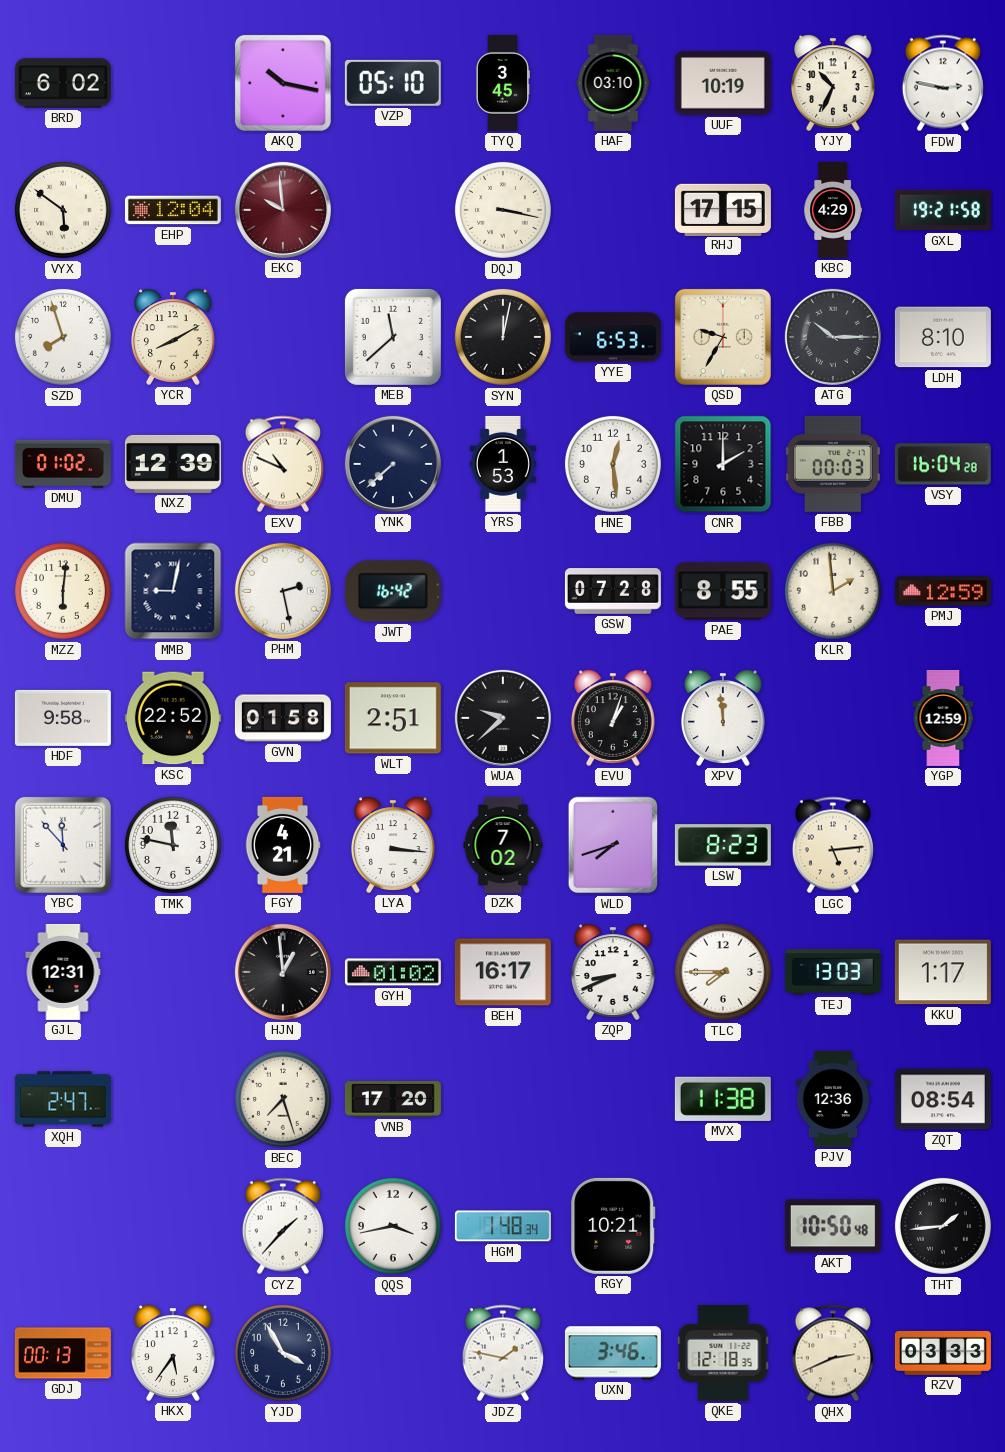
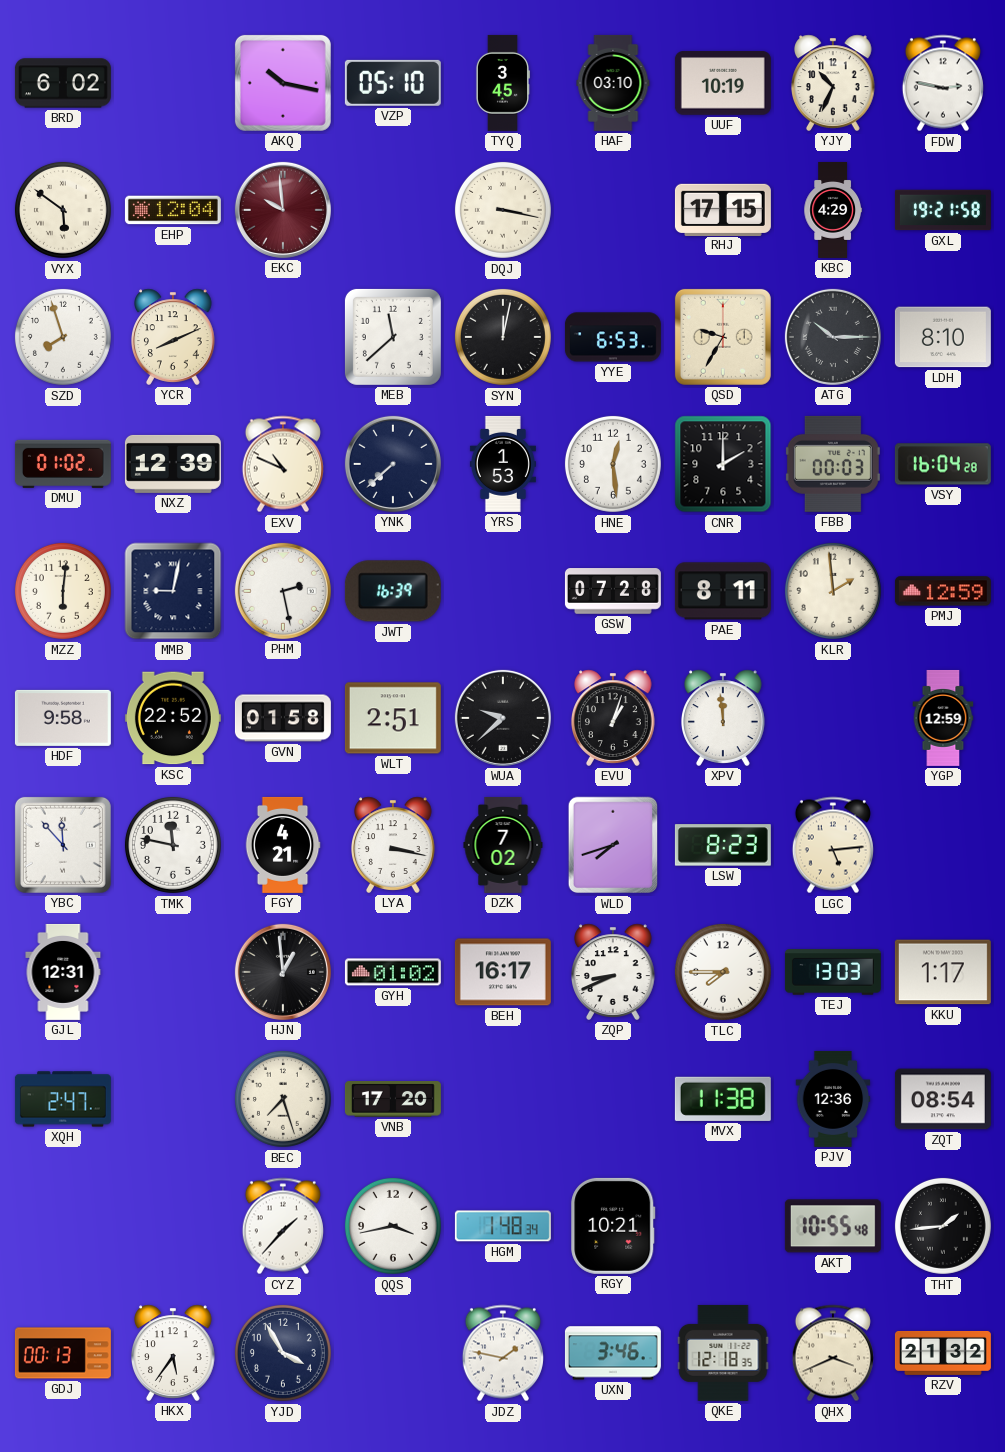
YCR: 8:10 -> 8:11 (174, 337)
JWT: 16:42 -> 16:39 (393, 591)
PAE: 8:55 -> 8:11 (723, 591)
LYA: 3:16 -> 3:17 (394, 845)
AKT: 10:50 -> 10:55 (833, 1226)
QHX: 2:41 -> 3:41 (833, 1353)
RZV: 03:33 -> 21:32 (943, 1353)
